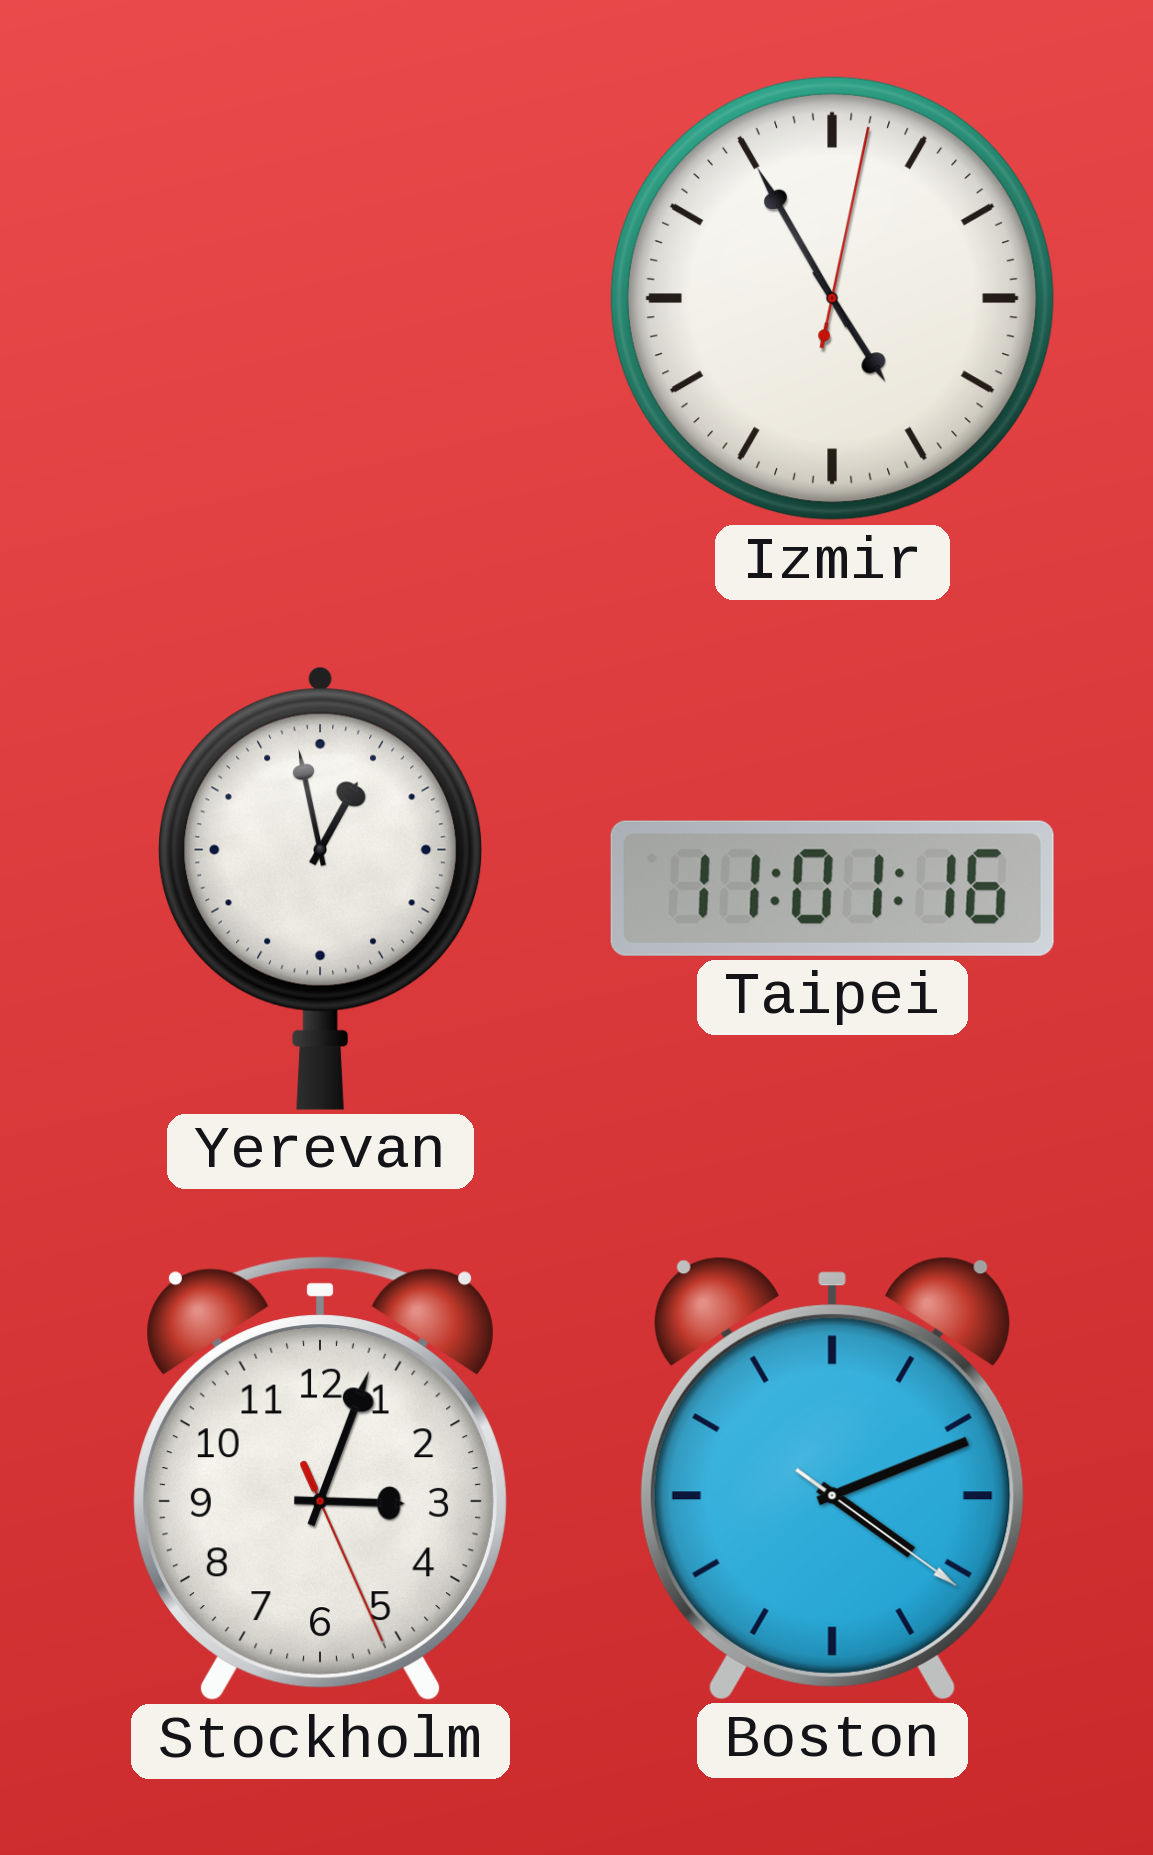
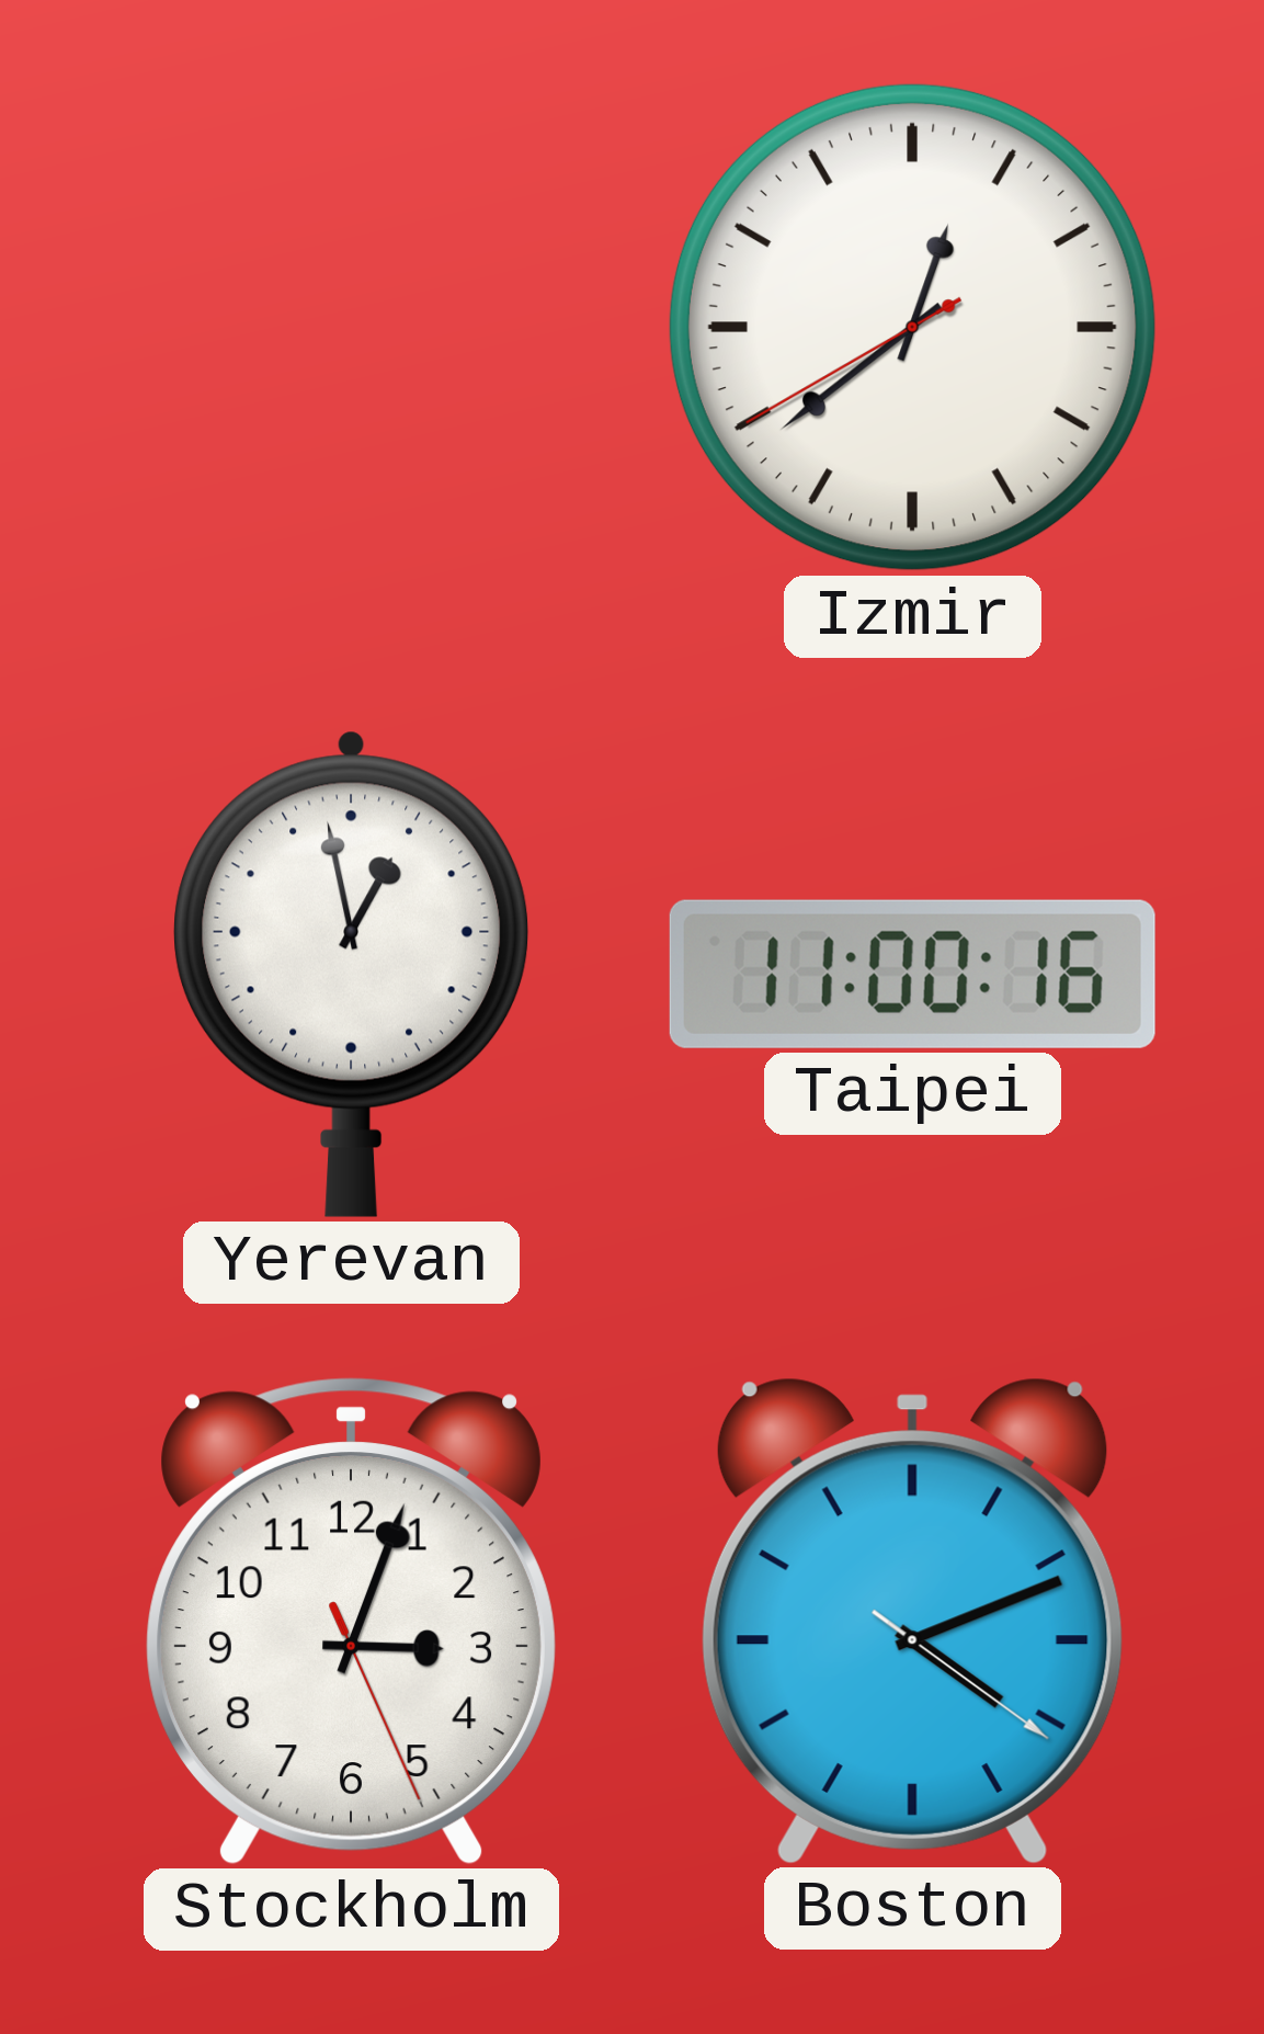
Izmir: 4:55 -> 12:38 (912, 327)
Taipei: 11:01 -> 11:00 (912, 974)
